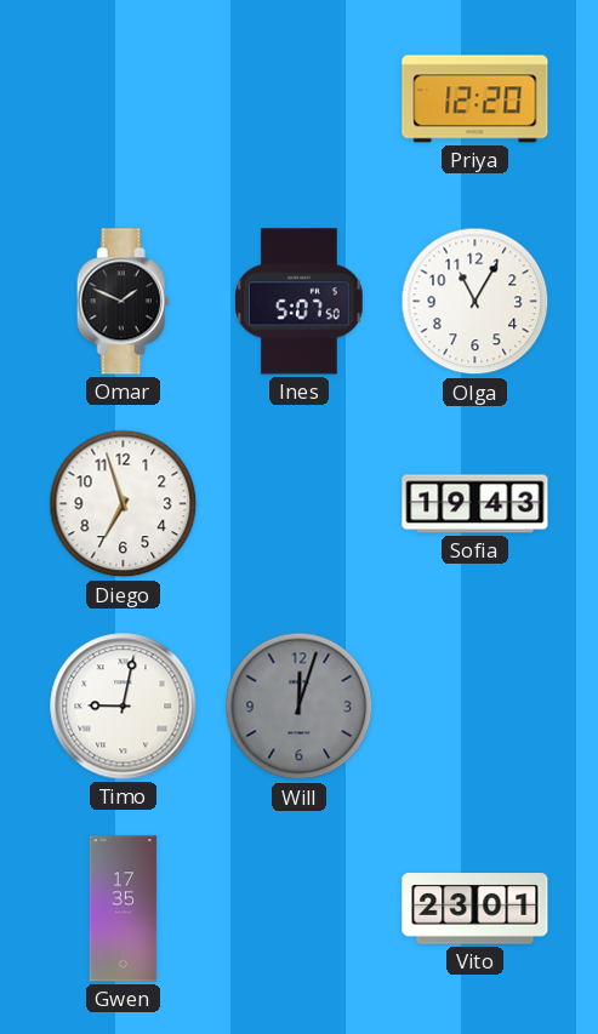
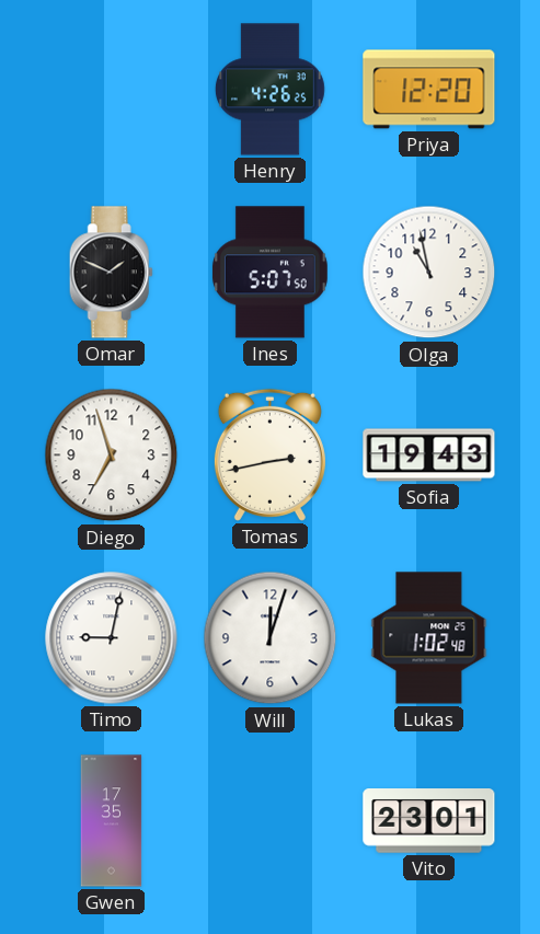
Henry: none -> 4:26 (269, 90)
Olga: 11:05 -> 10:58 (429, 273)
Tomas: none -> 2:43 (269, 454)
Will dial: grey -> white (271, 638)
Lukas: none -> 1:02 (429, 638)
